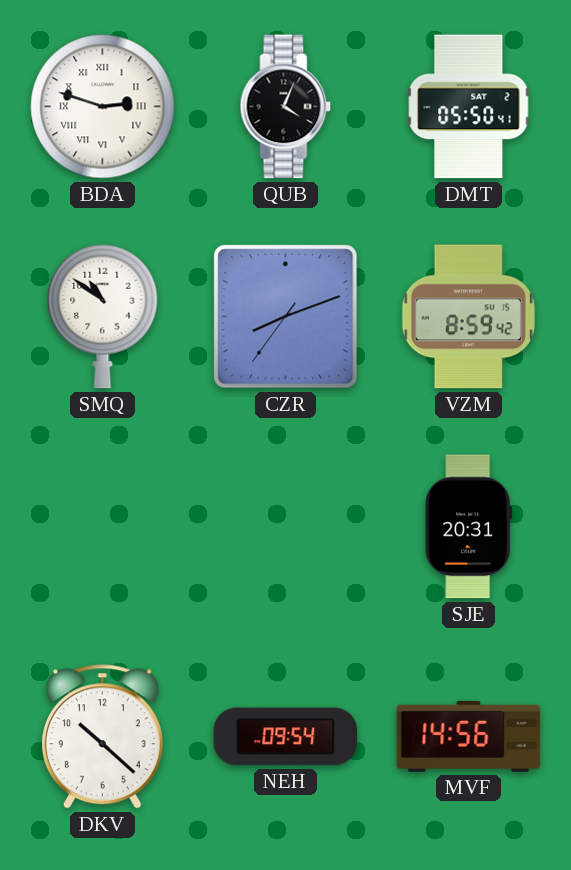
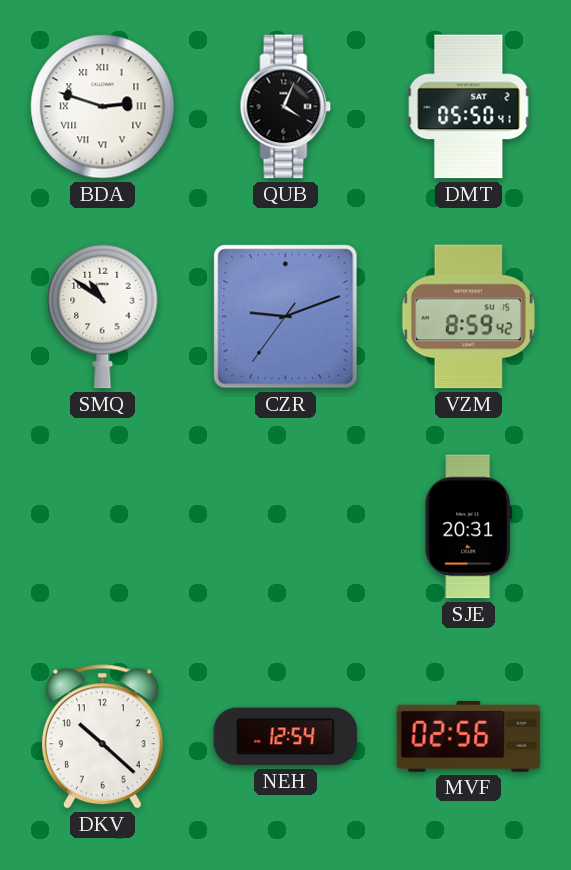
CZR: 8:11 -> 9:11 (286, 317)
NEH: 09:54 -> 12:54 (286, 737)
MVF: 14:56 -> 02:56 (469, 736)
